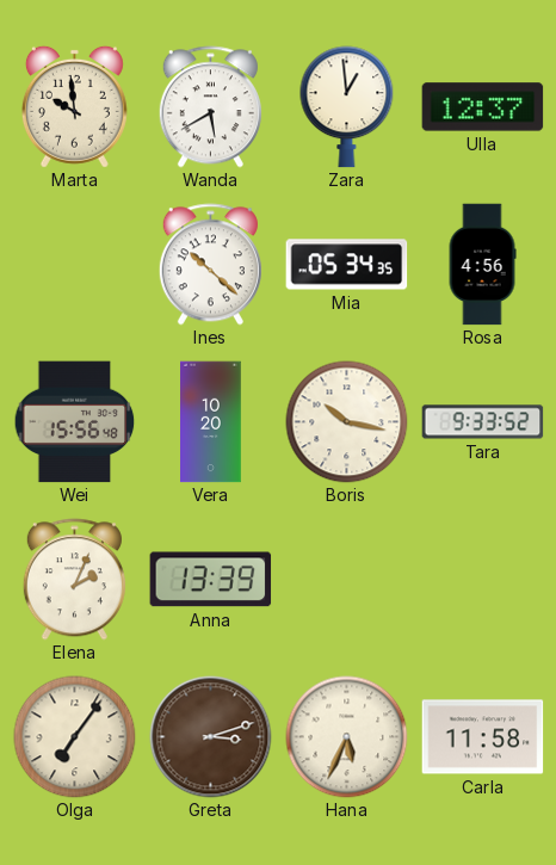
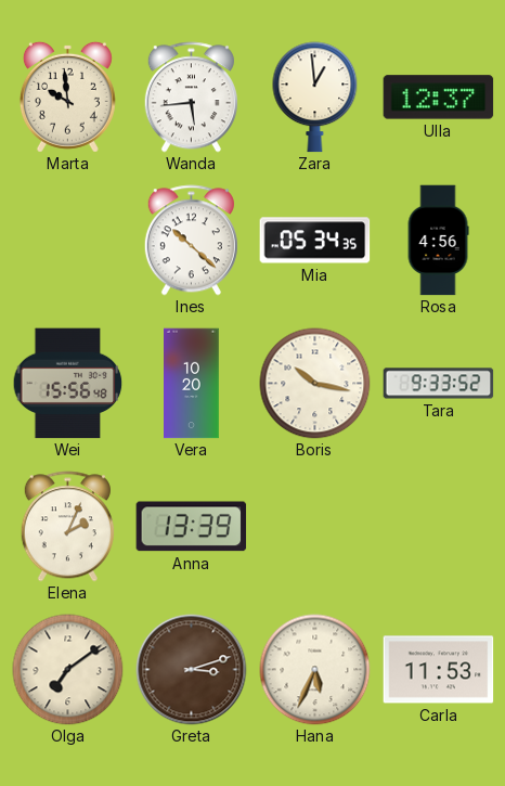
Wanda: 5:40 -> 5:44 (191, 98)
Olga: 7:06 -> 7:09 (68, 670)
Carla: 11:58 -> 11:53 (439, 670)
